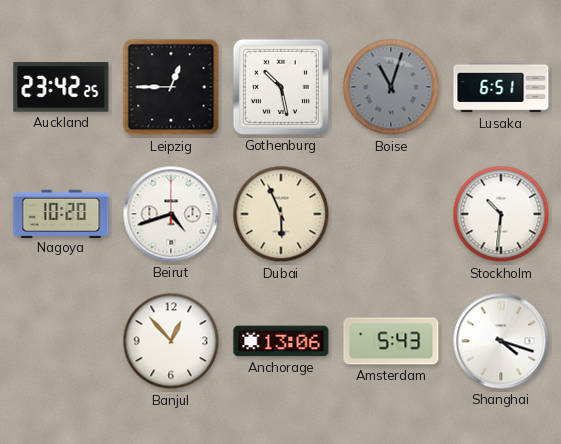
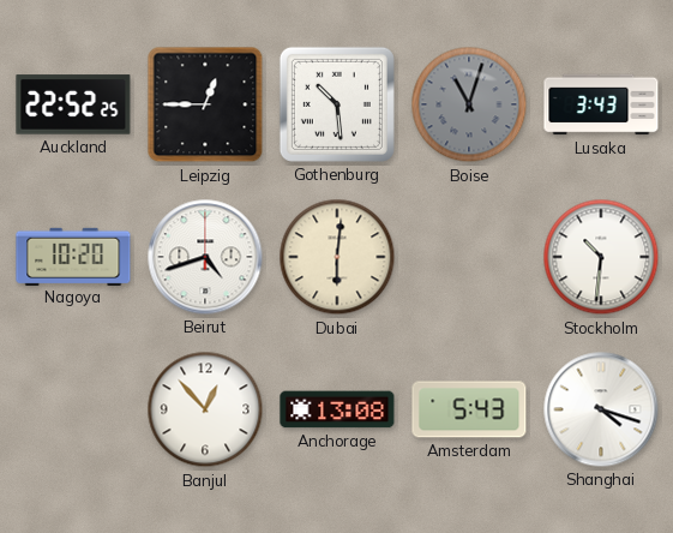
Auckland: 23:42 -> 22:52 (73, 104)
Gothenburg: 10:28 -> 10:29 (337, 104)
Lusaka: 6:51 -> 3:43 (601, 104)
Dubai: 5:56 -> 6:01 (337, 257)
Anchorage: 13:06 -> 13:08 (337, 409)
